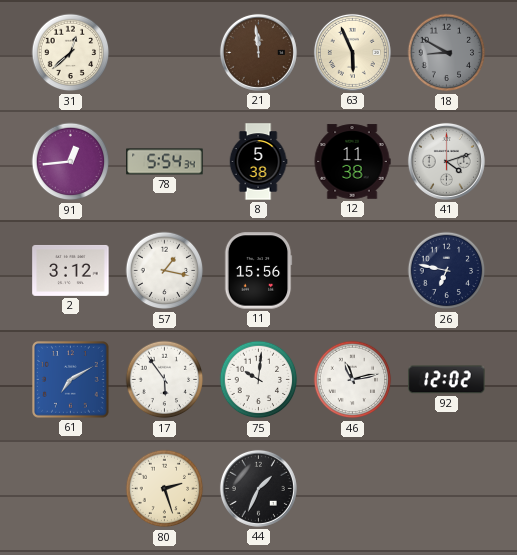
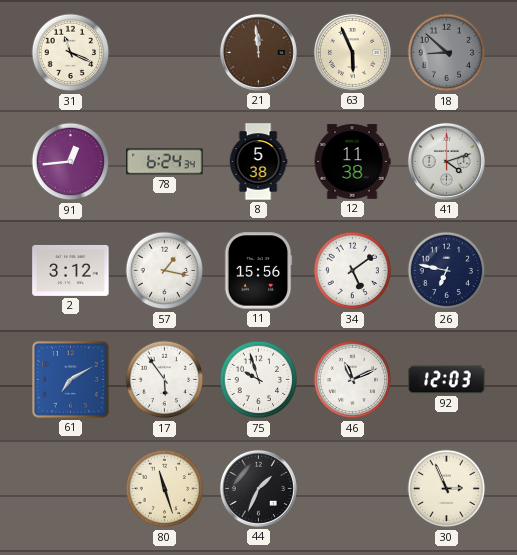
31: 12:38 -> 11:19 (71, 53)
18: 8:50 -> 8:52 (447, 53)
78: 5:54 -> 6:24 (165, 162)
34: none -> 5:09 (353, 271)
75: 10:01 -> 9:57 (259, 380)
46: 11:13 -> 11:11 (353, 380)
92: 12:02 -> 12:03 (447, 380)
80: 2:27 -> 11:27 (165, 489)
30: none -> 2:56 (447, 489)
